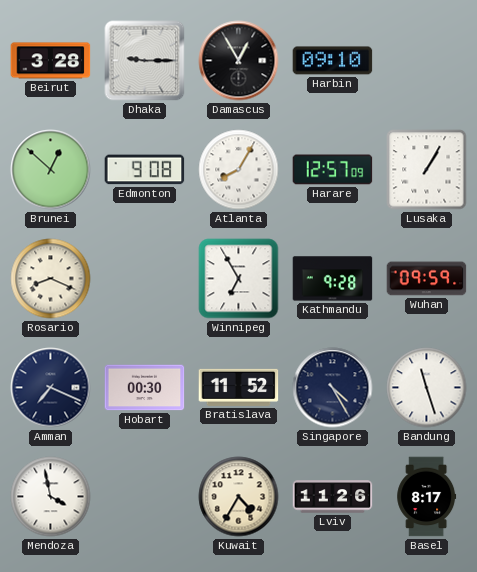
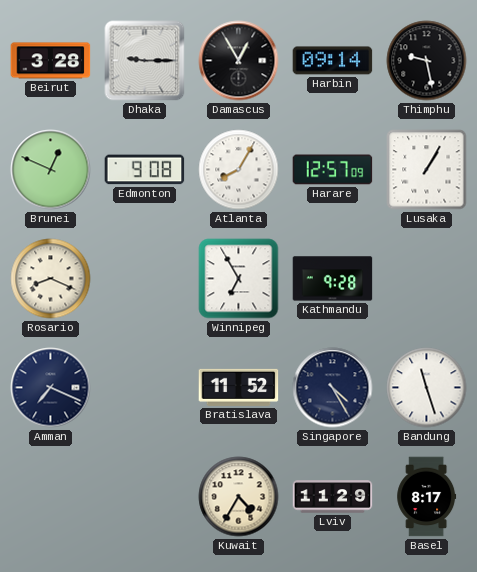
Harbin: 09:10 -> 09:14 (333, 61)
Thimphu: none -> 9:28 (427, 61)
Brunei: 12:52 -> 12:49 (51, 170)
Wuhan: 09:59 -> none (427, 279)
Hobart: 00:30 -> none (145, 388)
Mendoza: 3:58 -> none (51, 497)
Lviv: 11:26 -> 11:29 (333, 497)
